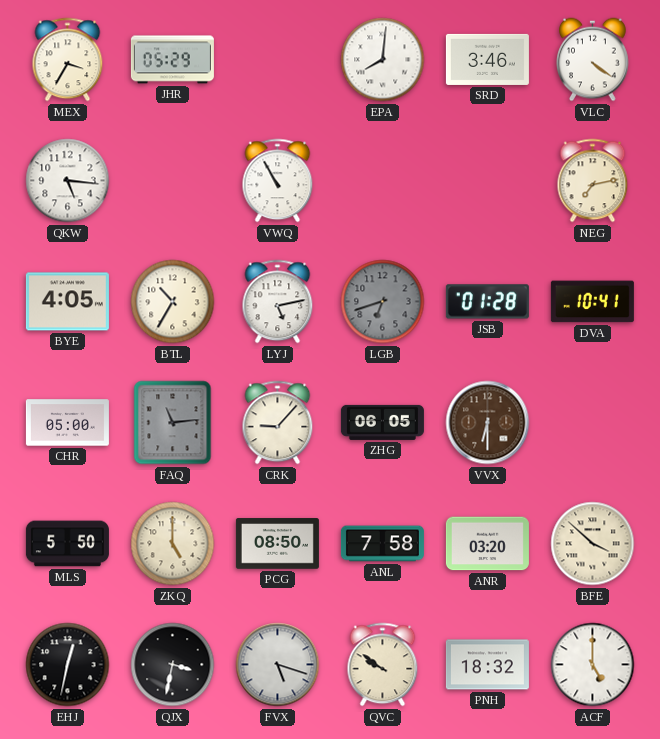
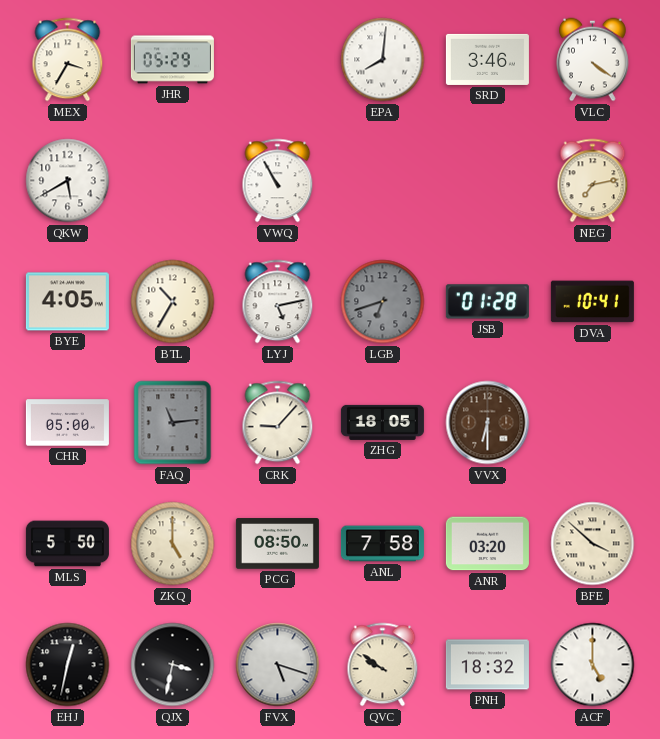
QKW: 5:16 -> 5:40 (68, 181)
ZHG: 06:05 -> 18:05 (382, 422)
